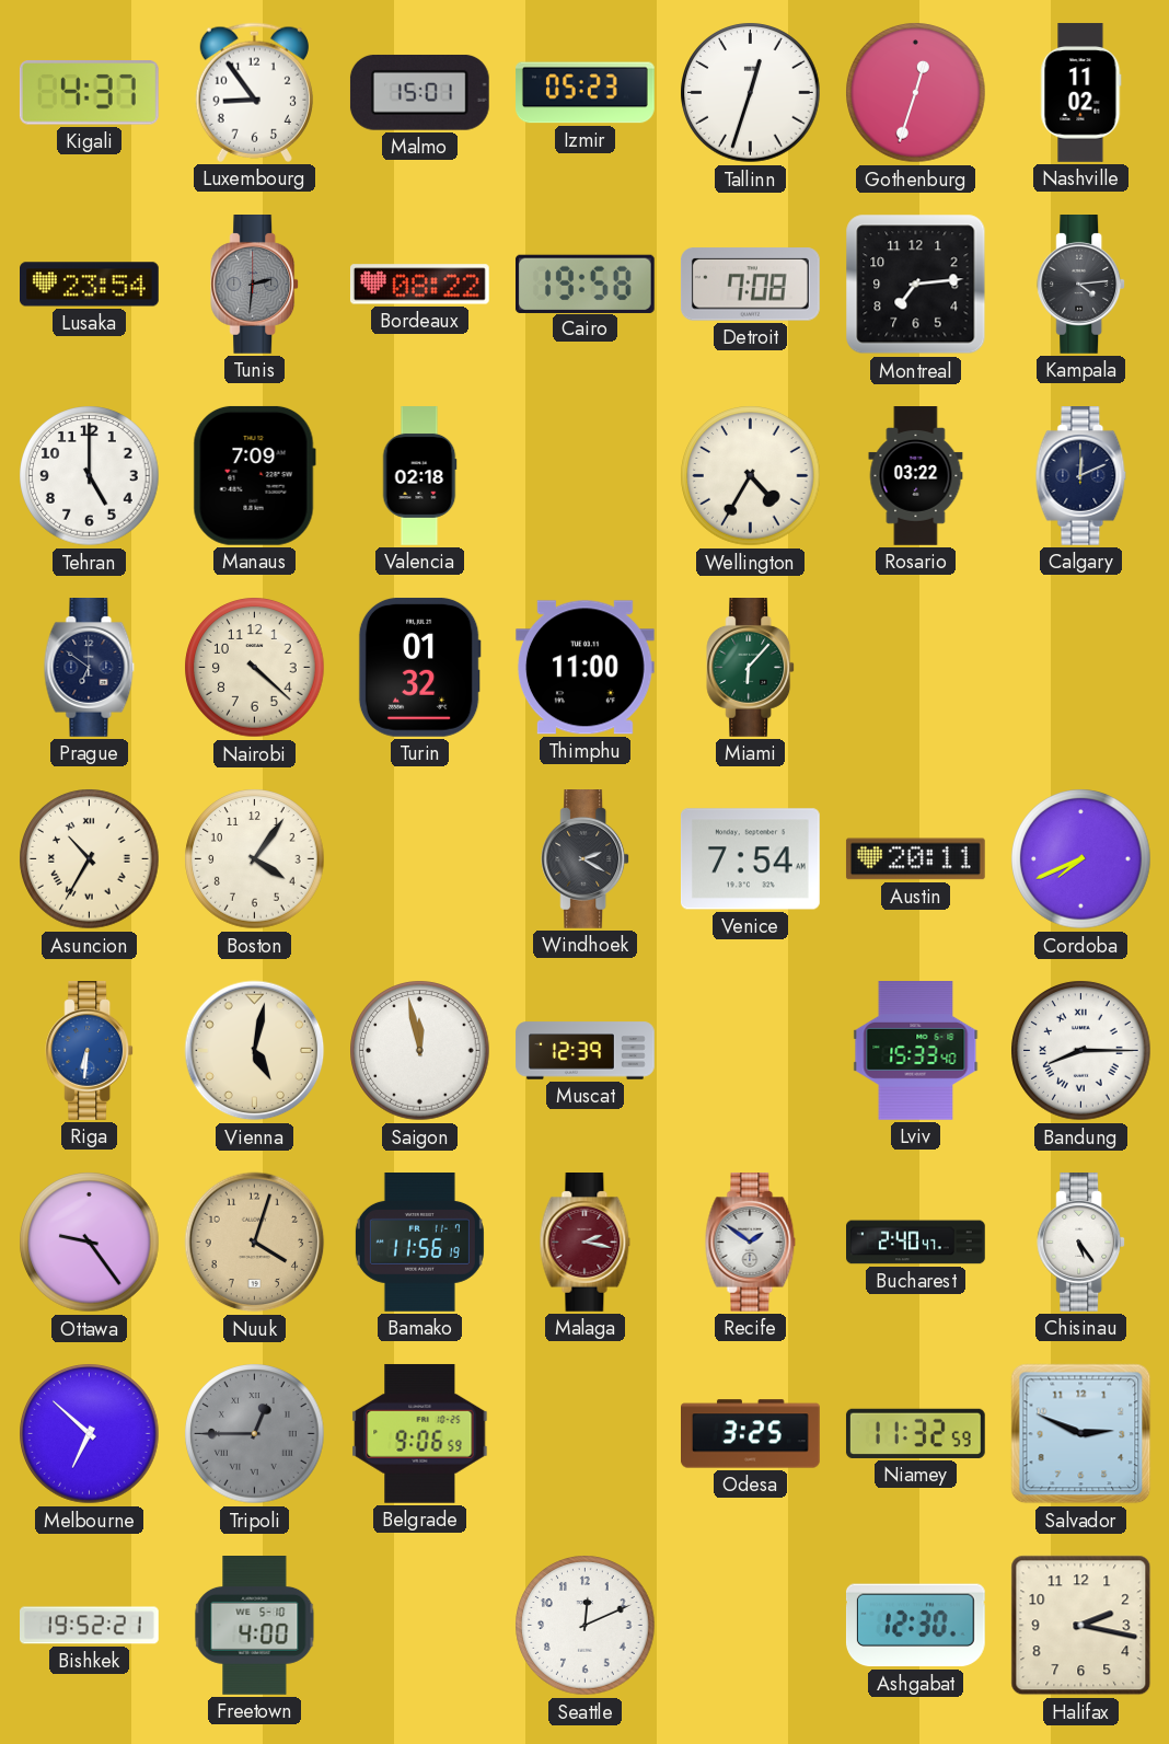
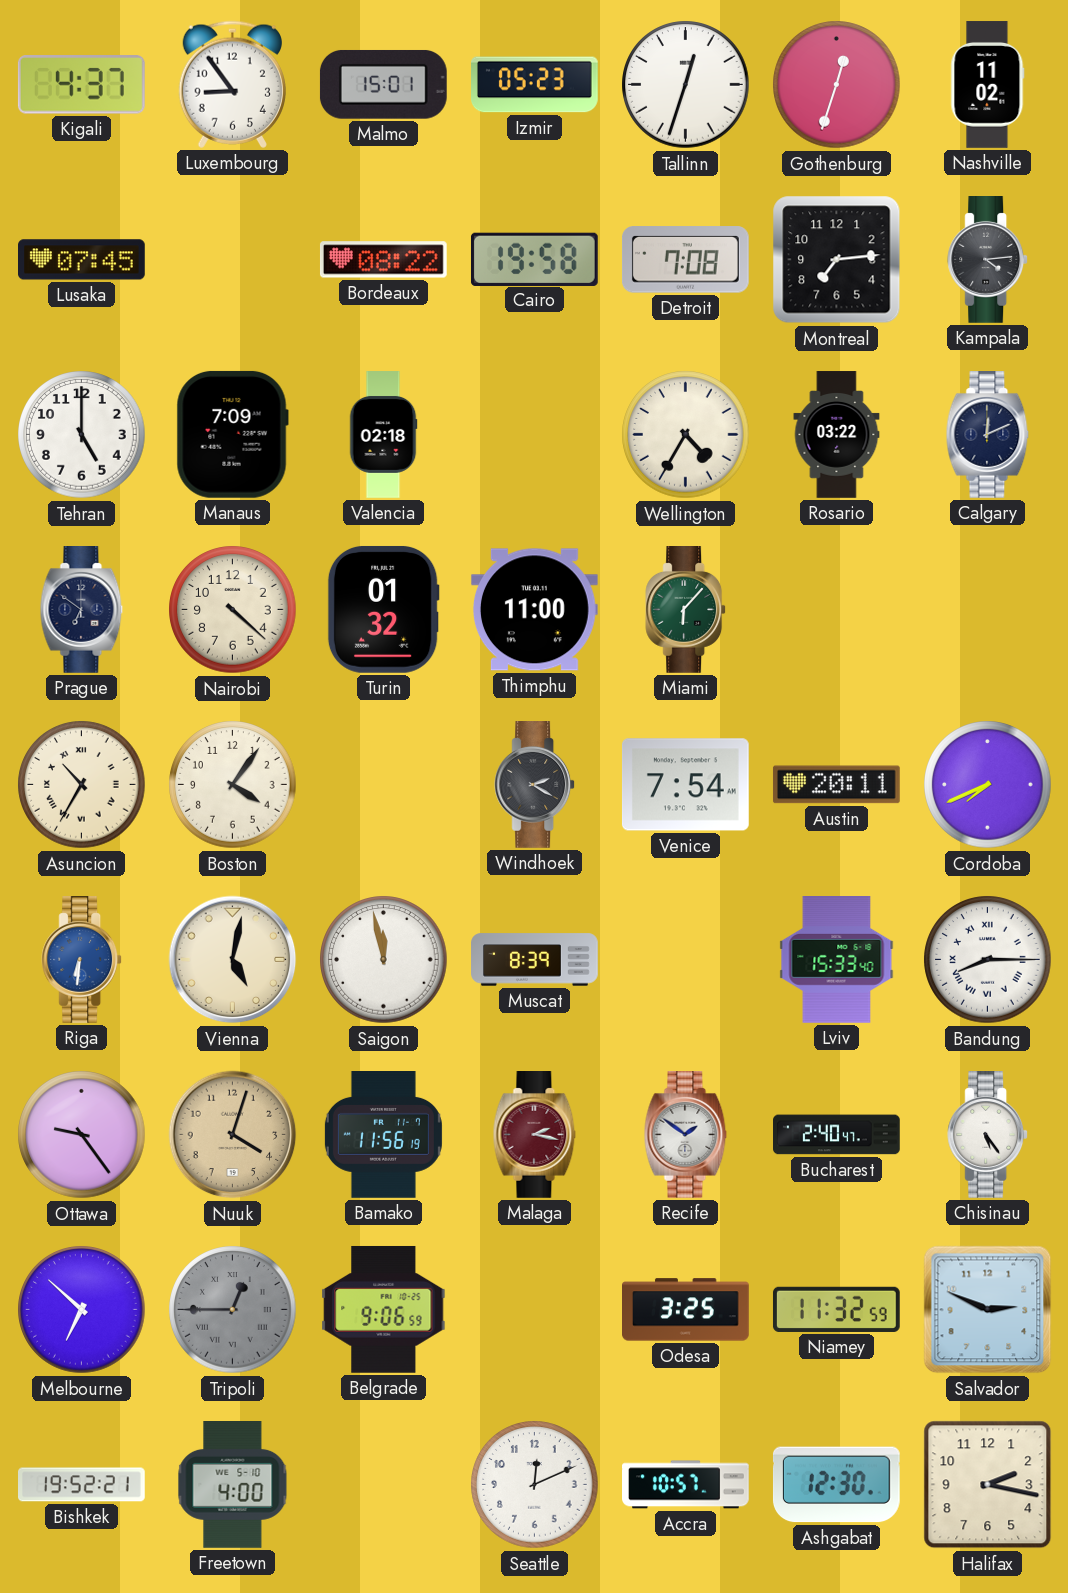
Lusaka: 23:54 -> 07:45 (82, 260)
Tunis: 2:31 -> none (255, 285)
Muscat: 12:39 -> 8:39 (535, 960)
Accra: none -> 10:57 (686, 1485)
